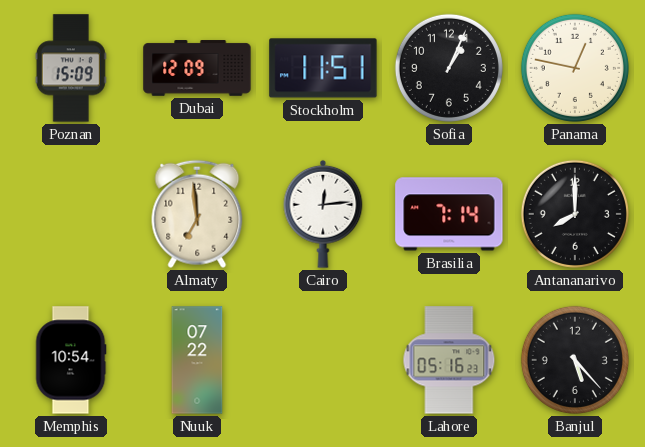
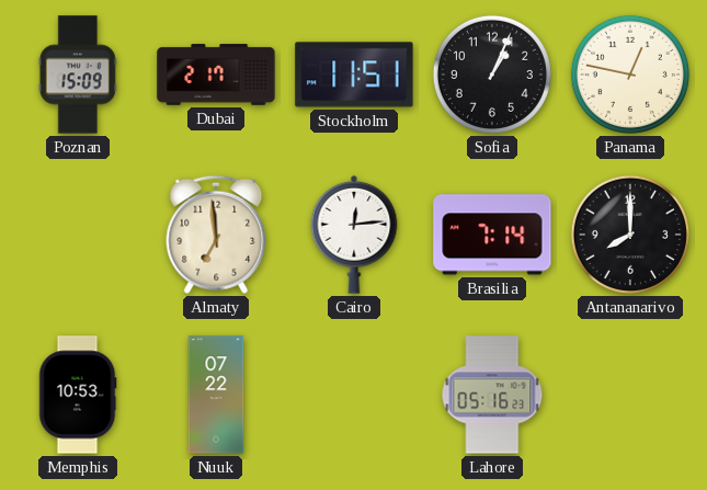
Dubai: 12:09 -> 2:17 (216, 75)
Memphis: 10:54 -> 10:53 (78, 395)
Banjul: 5:23 -> none (575, 360)
